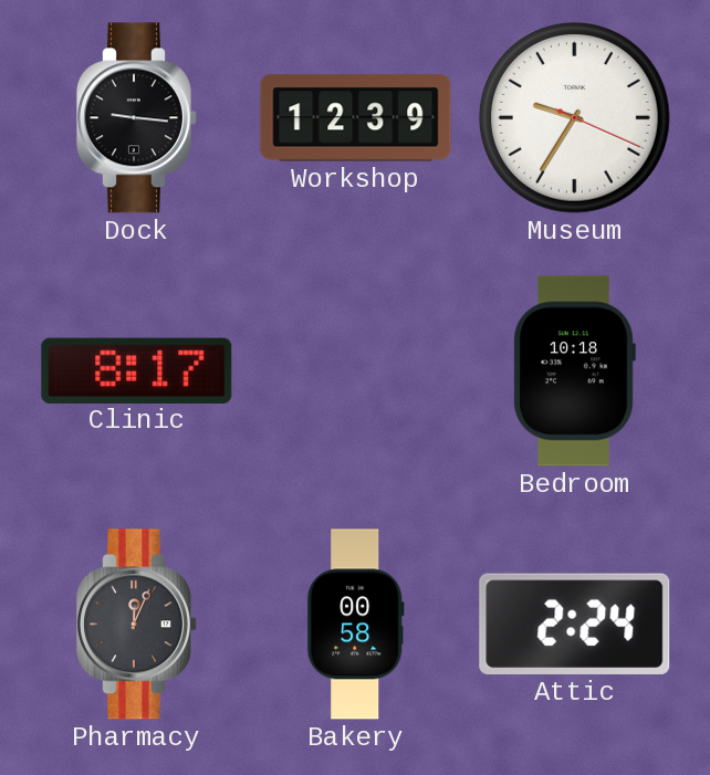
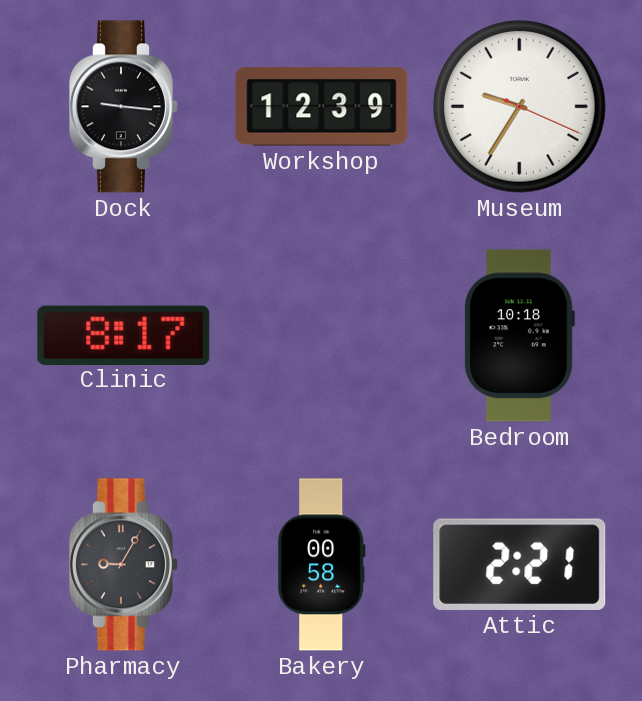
Pharmacy: 12:04 -> 9:05 (124, 565)
Attic: 2:24 -> 2:21 (520, 564)
